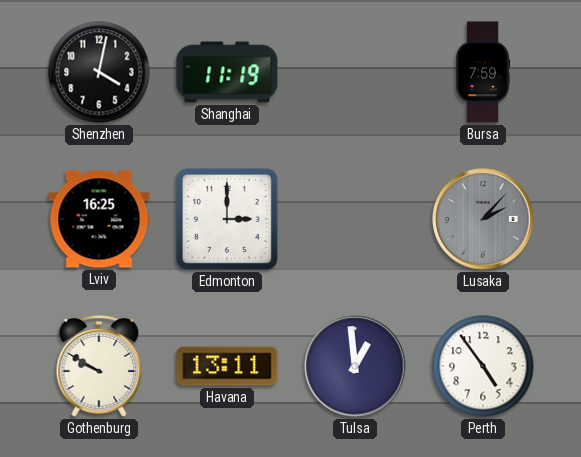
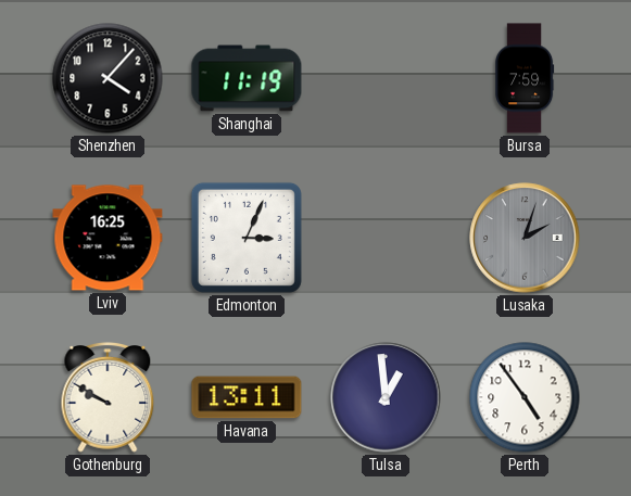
Shenzhen: 4:02 -> 4:07 (108, 78)
Edmonton: 3:00 -> 3:04 (247, 238)
Lusaka: 2:07 -> 2:03 (525, 238)
